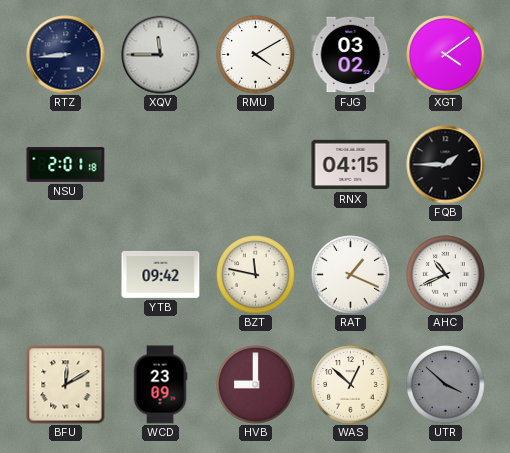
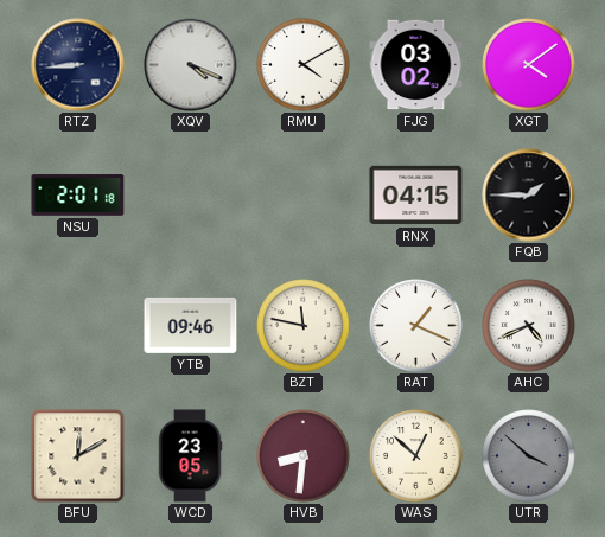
XQV: 11:45 -> 4:19 (191, 65)
YTB: 09:42 -> 09:46 (191, 325)
AHC: 10:41 -> 4:41 (529, 326)
WCD: 23:09 -> 23:05 (190, 456)
HVB: 9:00 -> 8:31 (304, 456)
